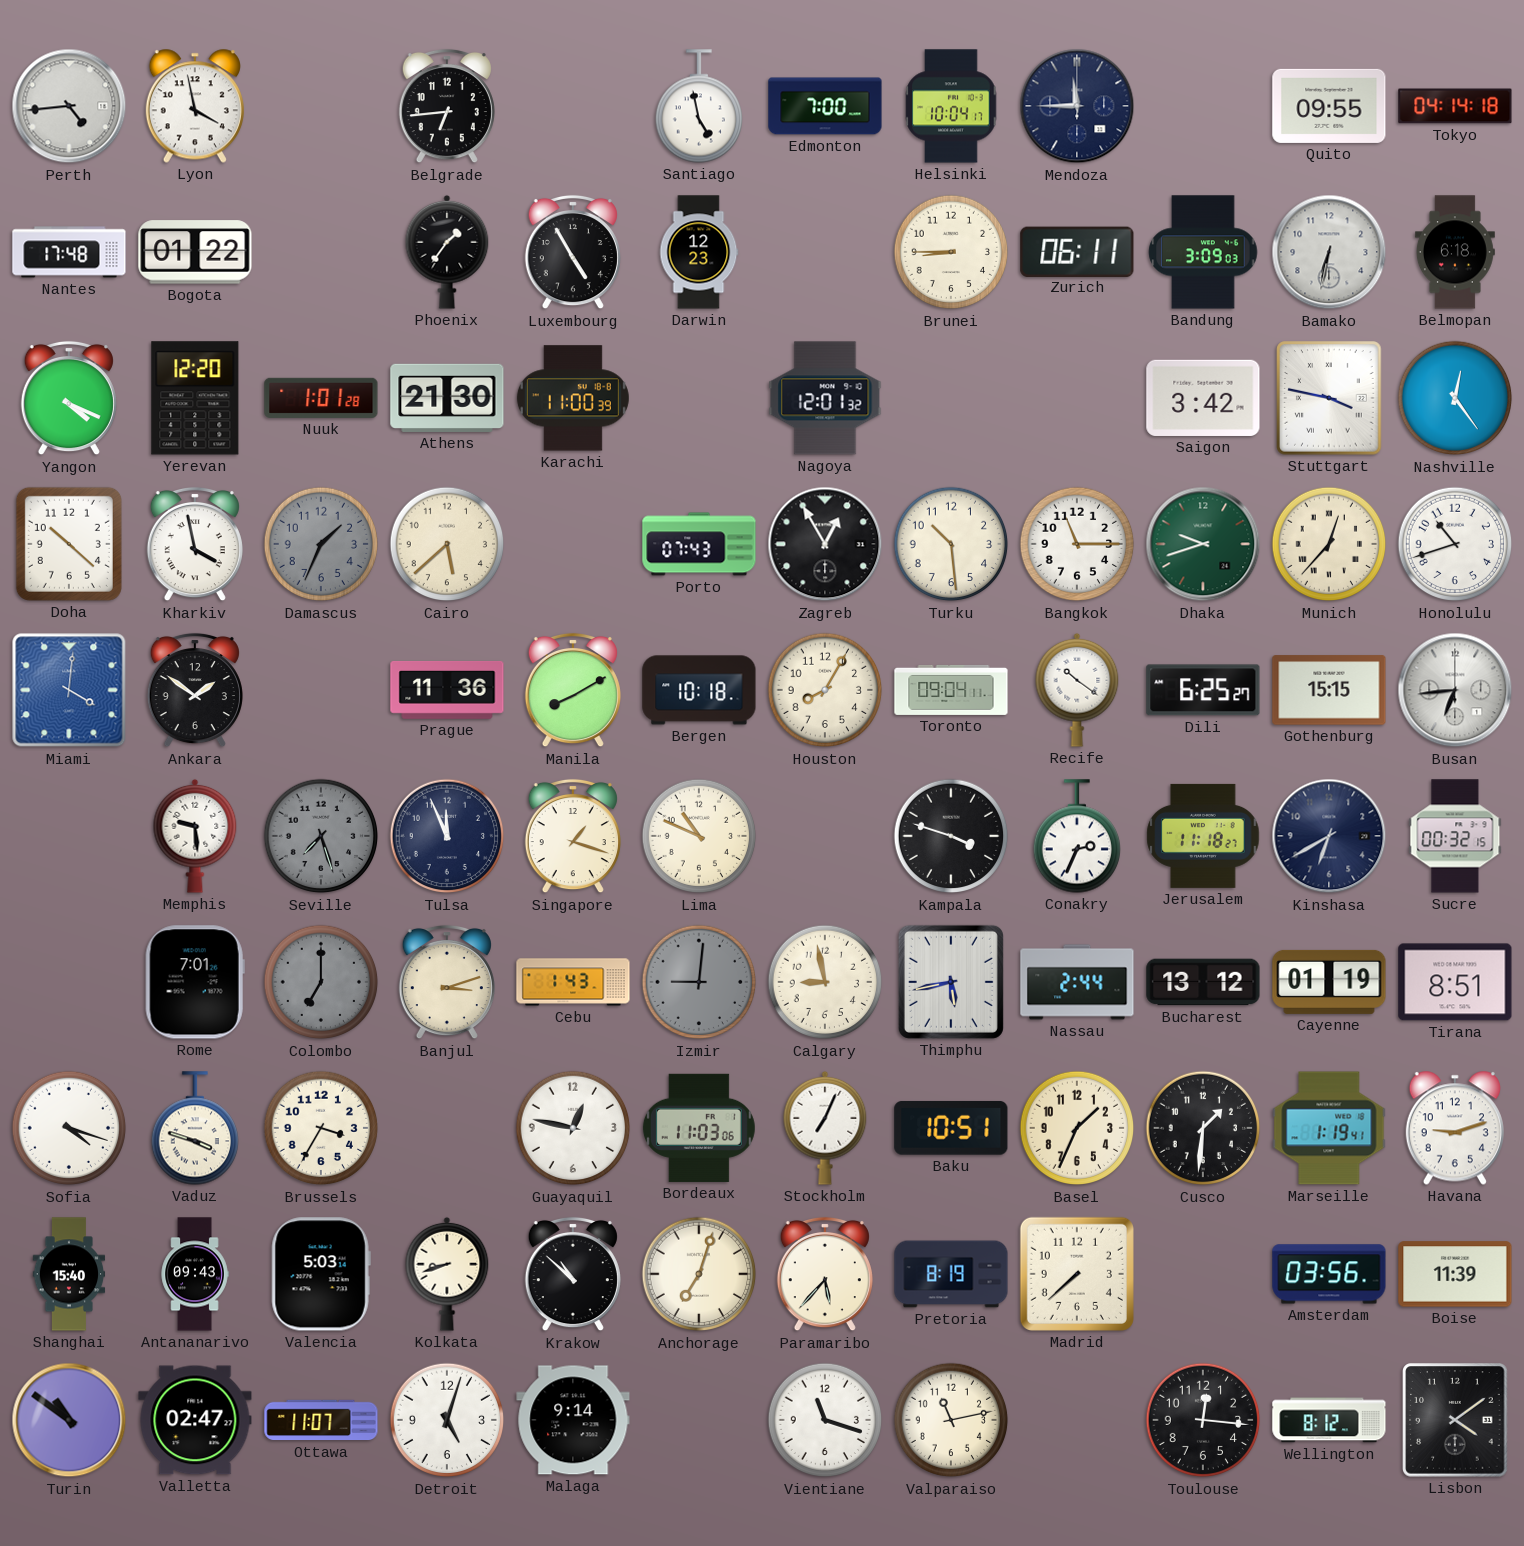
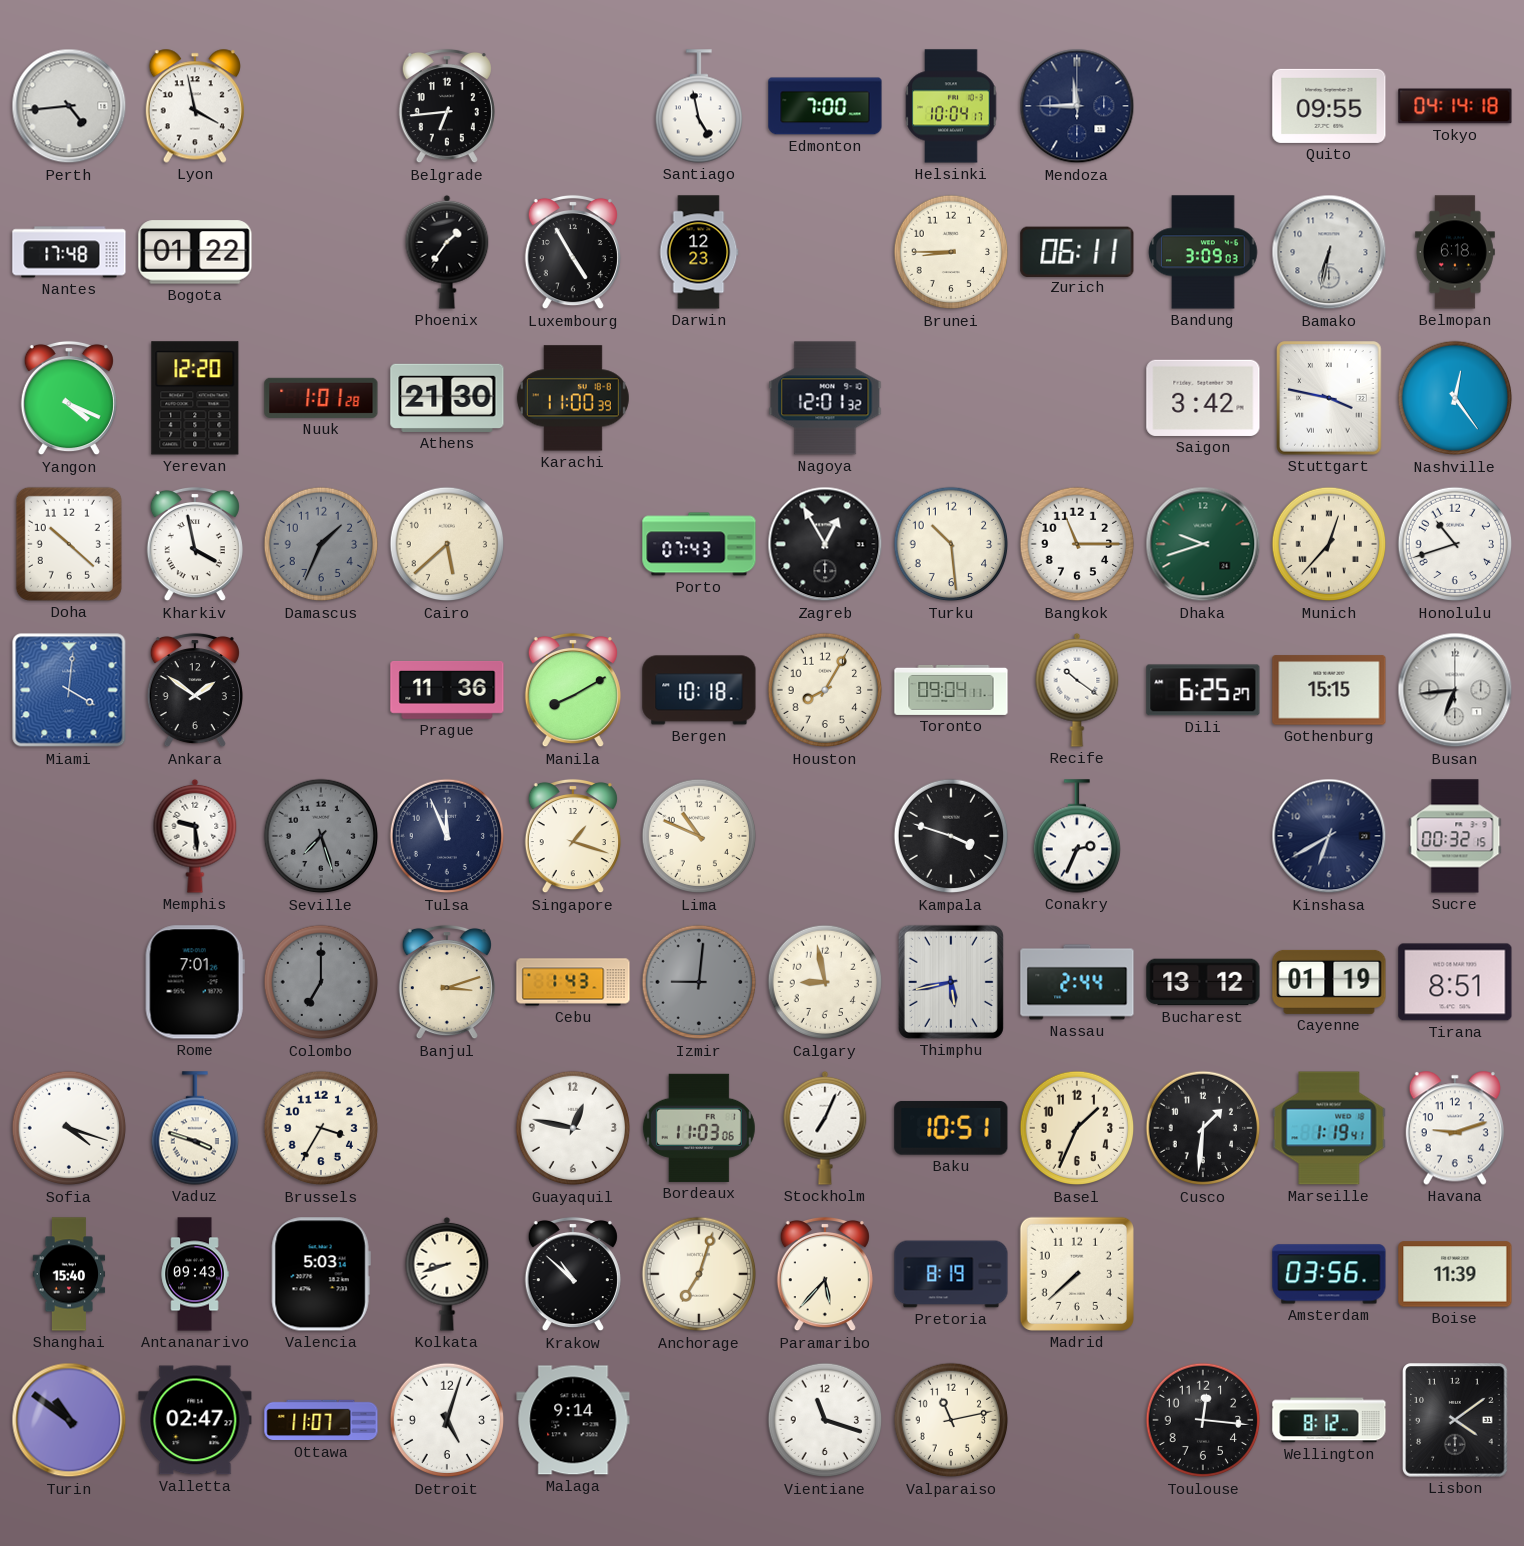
Jerusalem: 11:18 -> none (1203, 836)
